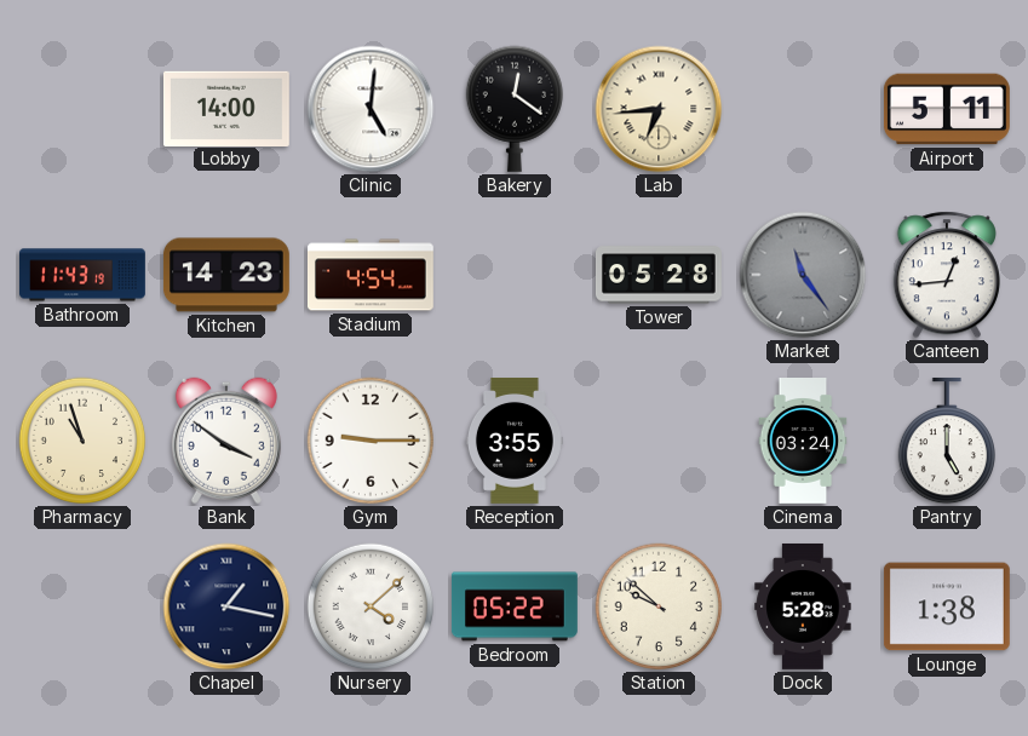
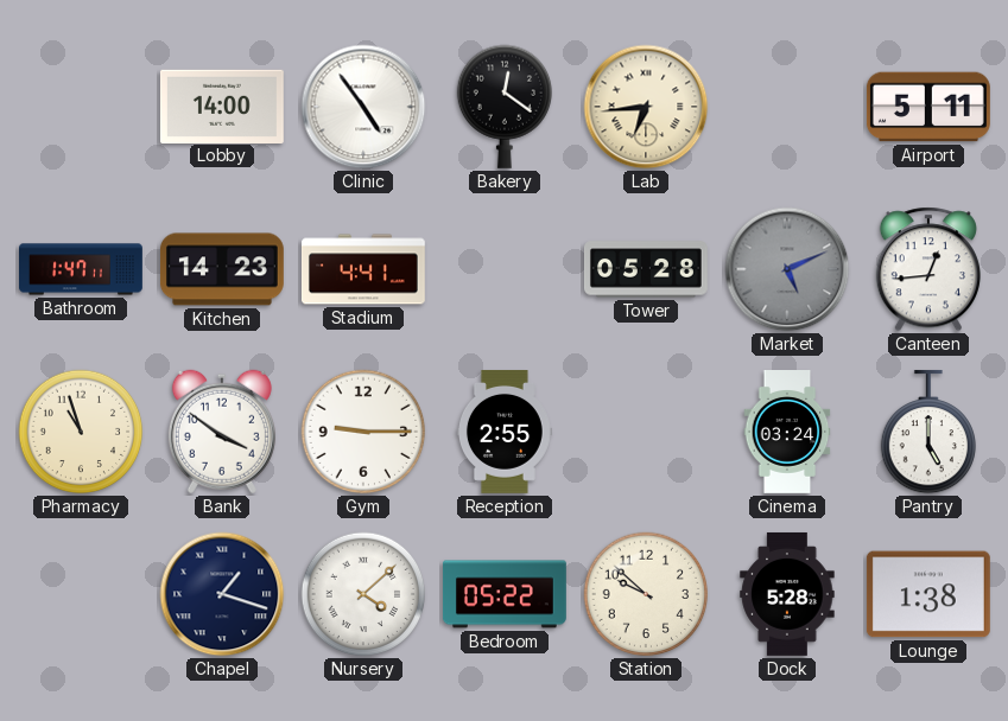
Clinic: 5:01 -> 4:54 (363, 107)
Bathroom: 11:43 -> 1:47 (82, 269)
Stadium: 4:54 -> 4:41 (363, 269)
Market: 11:24 -> 5:11 (787, 269)
Reception: 3:55 -> 2:55 (505, 433)
Chapel: 1:17 -> 1:18 (222, 594)
